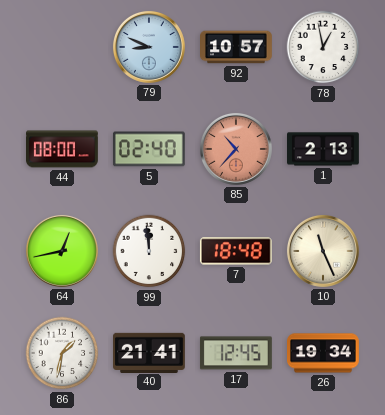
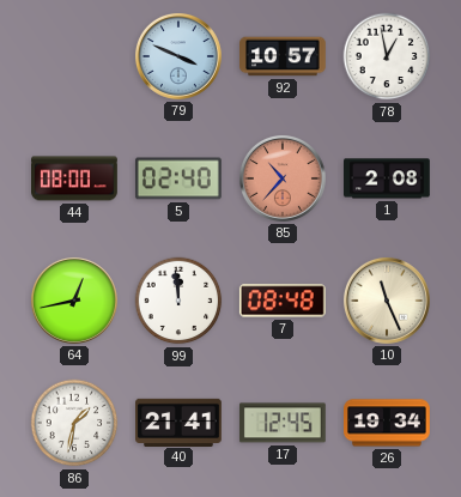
79: 8:49 -> 3:49 (178, 56)
1: 2:13 -> 2:08 (388, 178)
7: 18:48 -> 08:48 (283, 301)
